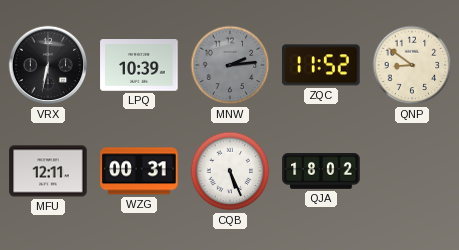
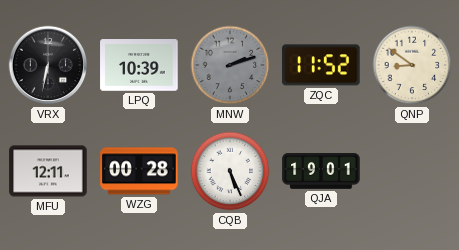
MNW: 2:14 -> 2:12 (230, 65)
WZG: 00:31 -> 00:28 (139, 171)
QJA: 18:02 -> 19:01 (321, 172)
